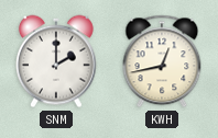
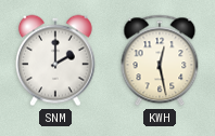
KWH: 12:43 -> 12:28 (160, 60)
